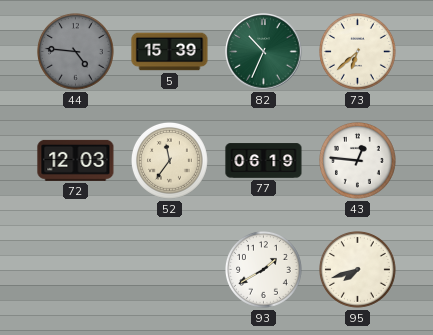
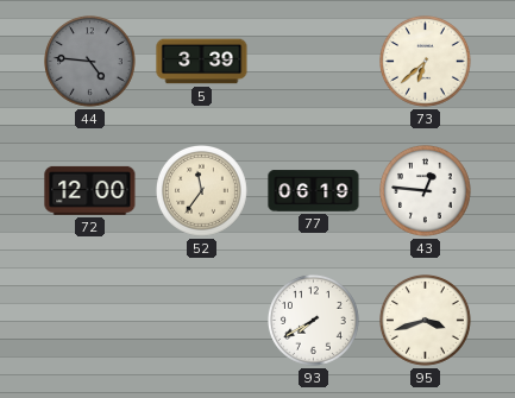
5: 15:39 -> 3:39 (202, 62)
82: 10:34 -> none (264, 52)
72: 12:03 -> 12:00 (90, 190)
93: 1:40 -> 7:40 (314, 321)
95: 7:42 -> 3:42 (426, 321)
